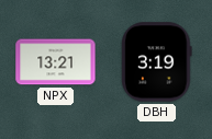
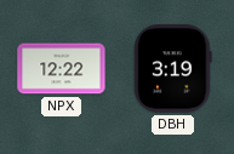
NPX: 13:21 -> 12:22 (62, 69)
